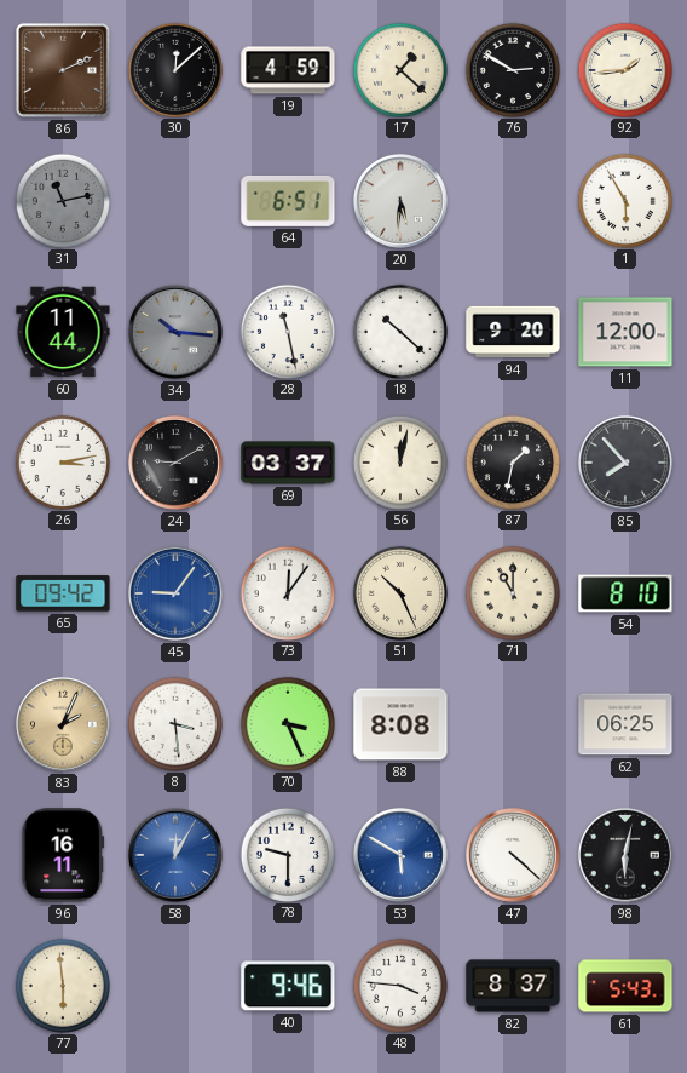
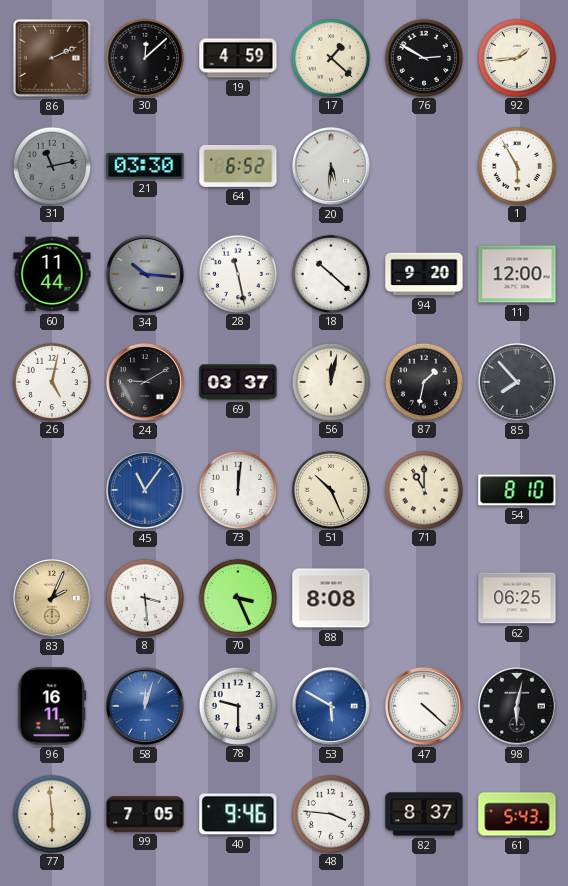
21: none -> 03:30 (145, 166)
64: 6:51 -> 6:52 (238, 166)
26: 3:13 -> 5:02 (51, 381)
65: 09:42 -> none (63, 593)
45: 9:06 -> 11:06 (145, 490)
73: 12:06 -> 12:01 (237, 489)
58: 12:05 -> 12:03 (145, 706)
99: none -> 7:05 (145, 814)
